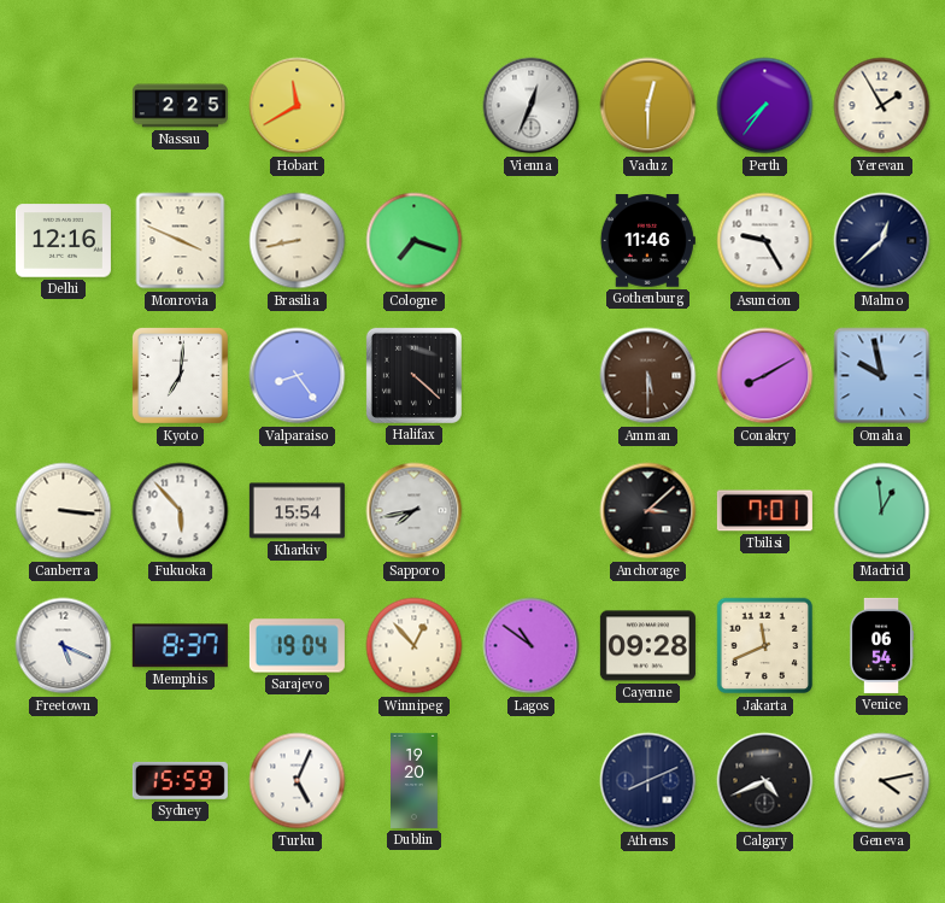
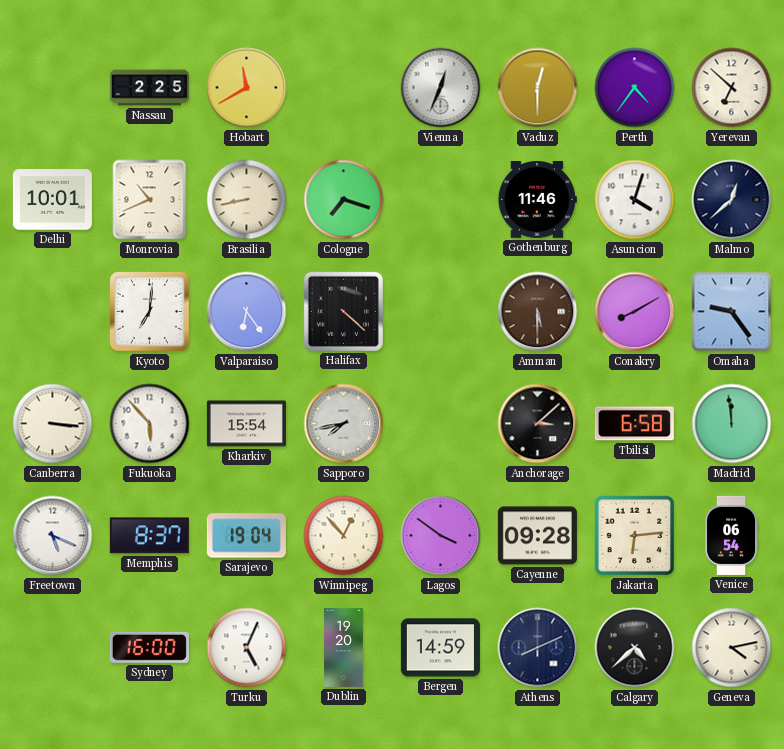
Perth: 7:36 -> 4:36 (635, 88)
Yerevan: 1:55 -> 6:52 (732, 88)
Delhi: 12:16 -> 10:01 (52, 200)
Monrovia: 3:49 -> 10:41 (150, 200)
Asuncion: 9:25 -> 4:03 (635, 200)
Valparaiso: 8:24 -> 6:24 (247, 312)
Omaha: 9:58 -> 9:24 (732, 312)
Tbilisi: 7:01 -> 6:58 (634, 424)
Madrid: 12:59 -> 11:59 (732, 424)
Lagos: 10:51 -> 3:51 (441, 536)
Jakarta: 11:41 -> 6:14 (635, 536)
Sydney: 15:59 -> 16:00 (149, 647)
Bergen: none -> 14:59 (440, 648)
Calgary: 4:41 -> 4:38 (635, 648)
